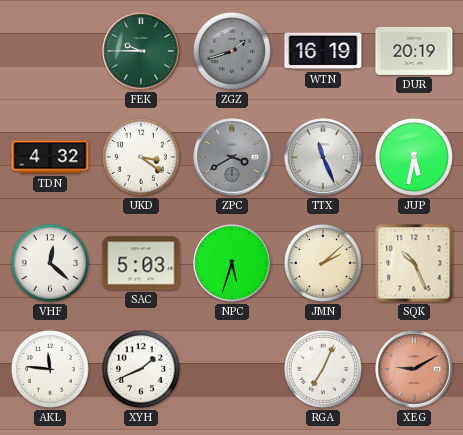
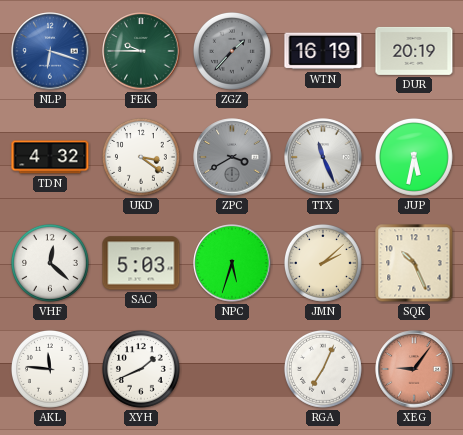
NLP: none -> 6:18 (50, 51)
ZGZ: 1:42 -> 1:37 (232, 51)
XEG: 9:10 -> 9:06 (414, 369)
